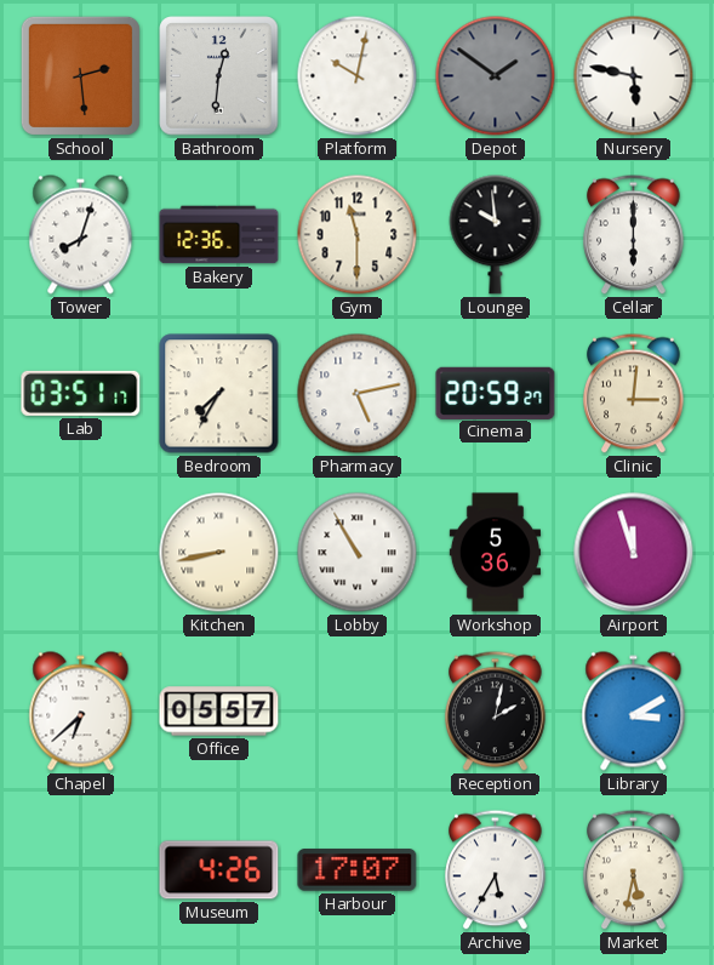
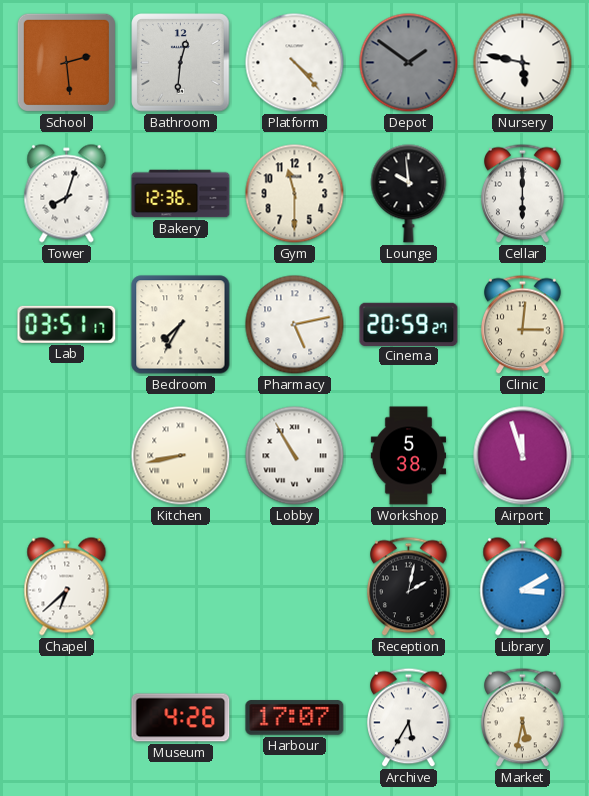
Platform: 10:02 -> 4:23 (295, 63)
Workshop: 5:36 -> 5:38 (408, 456)
Office: 05:57 -> none (219, 712)
